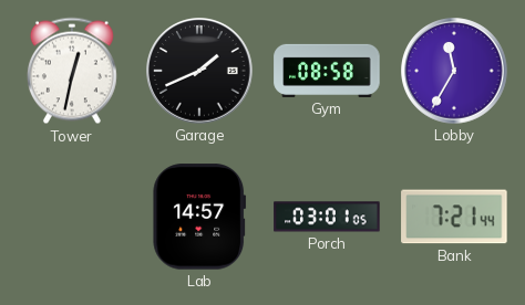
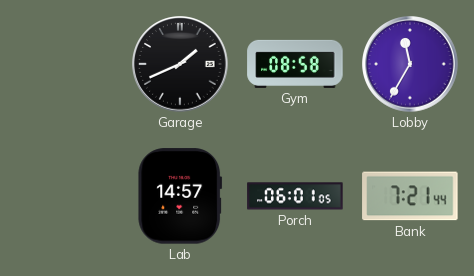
Tower: 12:32 -> none (72, 71)
Porch: 03:01 -> 06:01 (295, 196)
